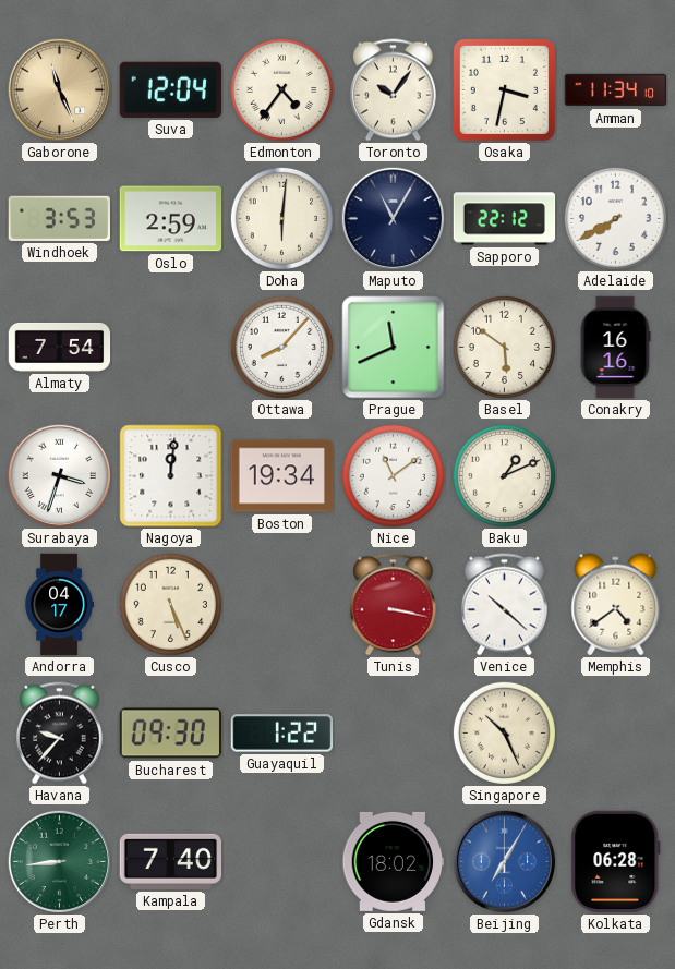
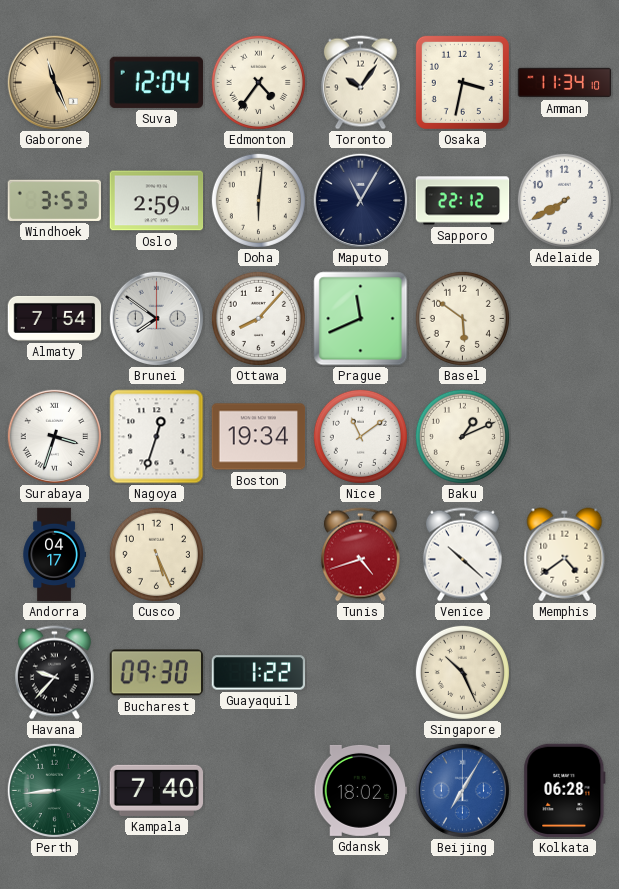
Brunei: none -> 7:51 (156, 318)
Conakry: 16:16 -> none (615, 348)
Nagoya: 12:01 -> 12:33 (157, 437)
Tunis: 3:17 -> 4:42 (360, 555)
